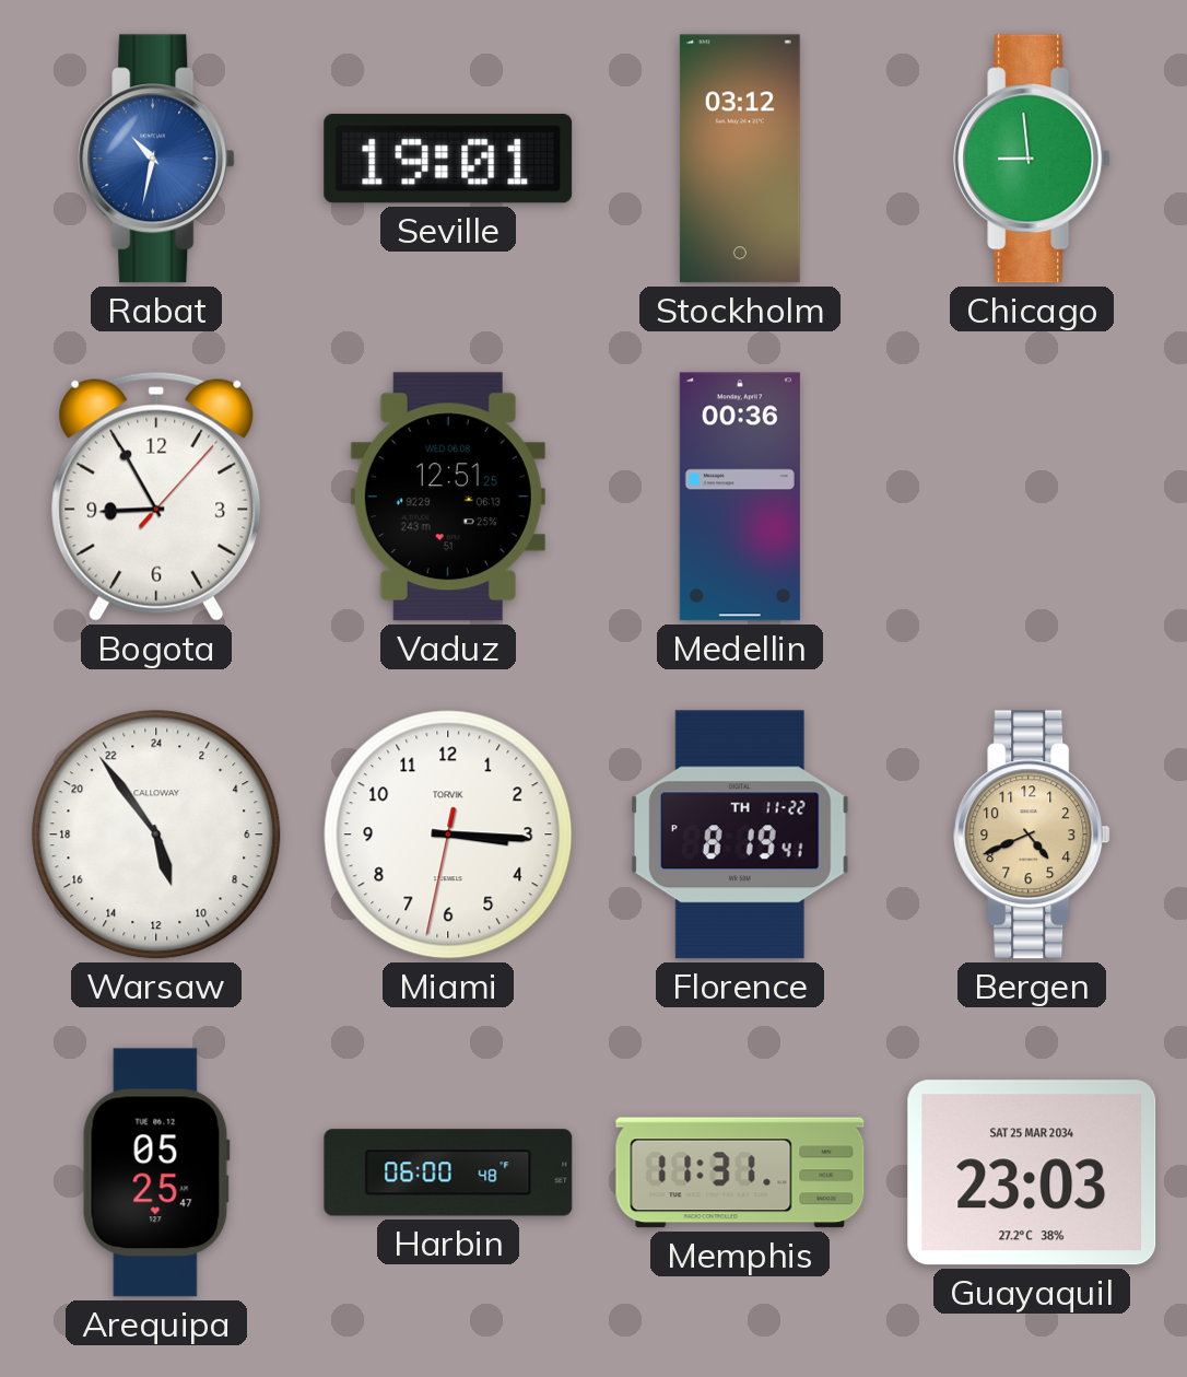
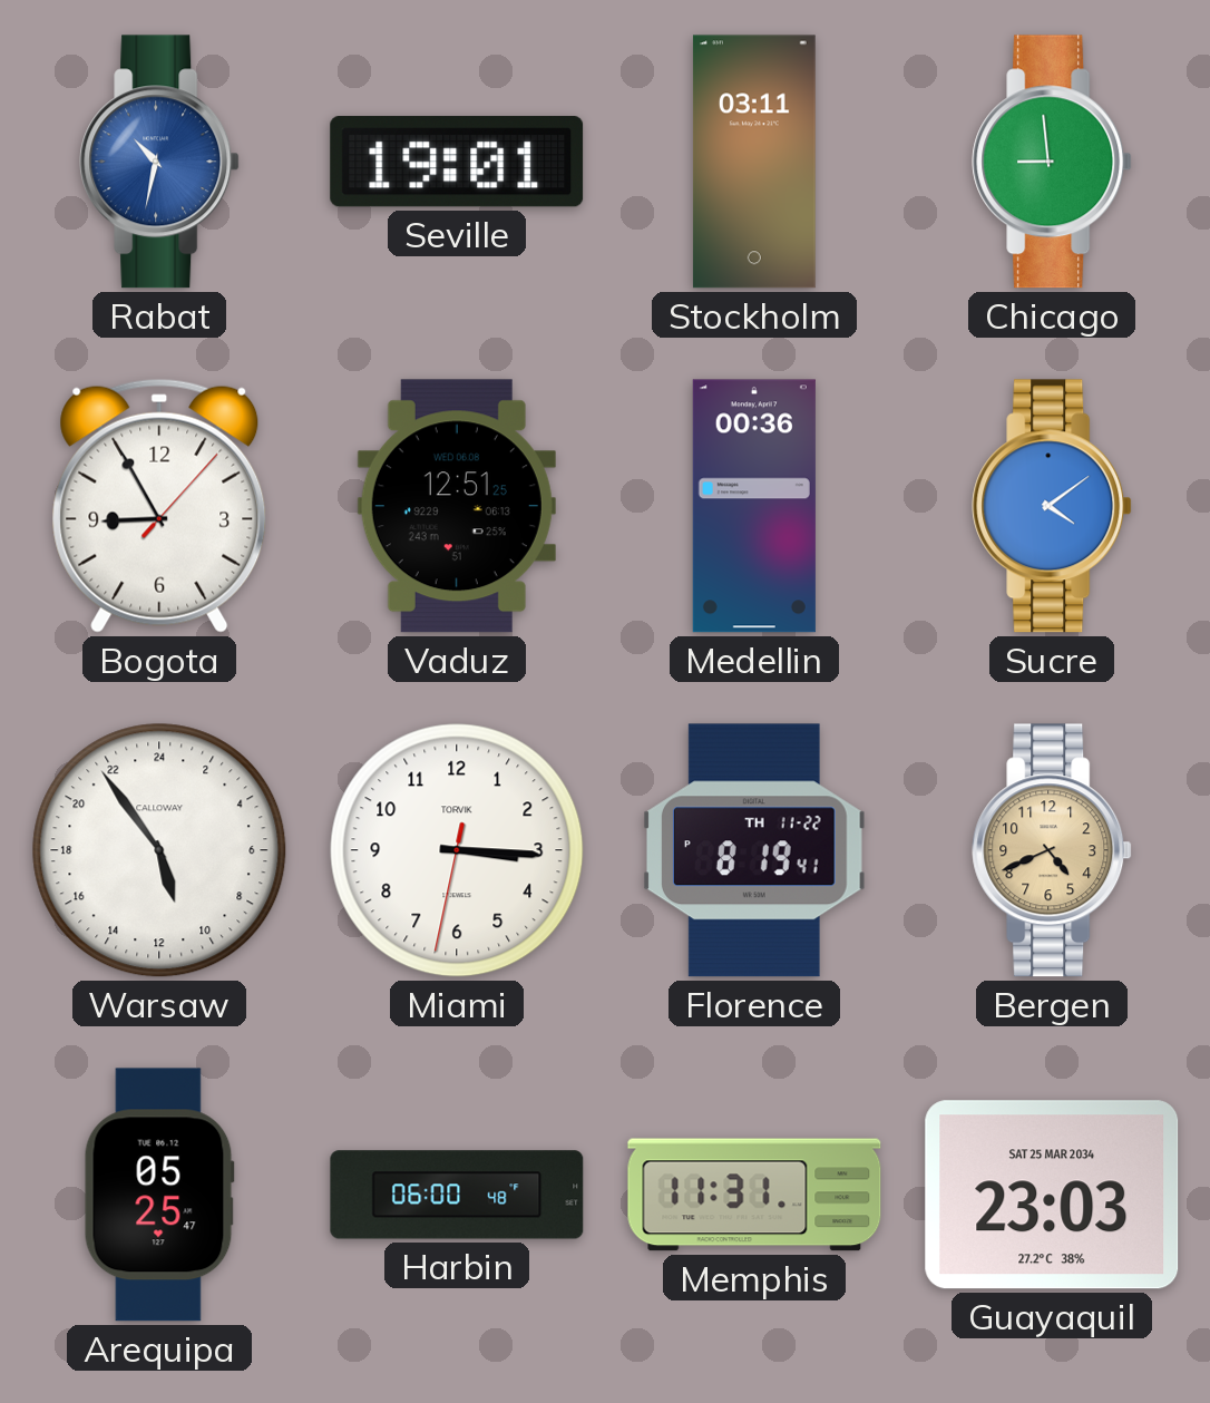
Stockholm: 03:12 -> 03:11 (754, 162)
Sucre: none -> 4:09 (1052, 506)
